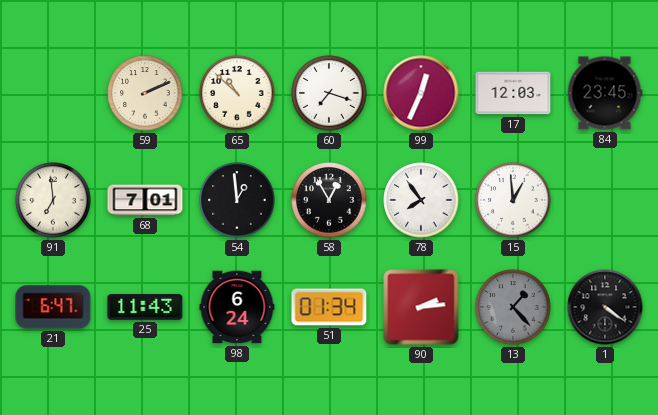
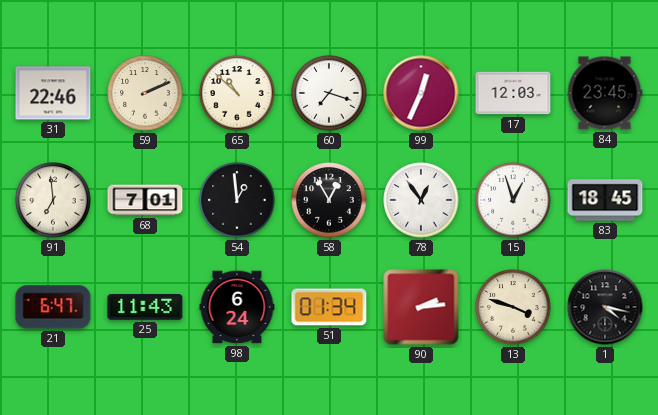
31: none -> 22:46 (53, 93)
78: 7:54 -> 12:54 (421, 200)
15: 12:59 -> 12:57 (513, 200)
83: none -> 18:45 (605, 200)
13: 1:23 -> 3:48 (513, 307)
13 dial: grey -> cream (513, 307)
1: 4:21 -> 4:17 (605, 307)
